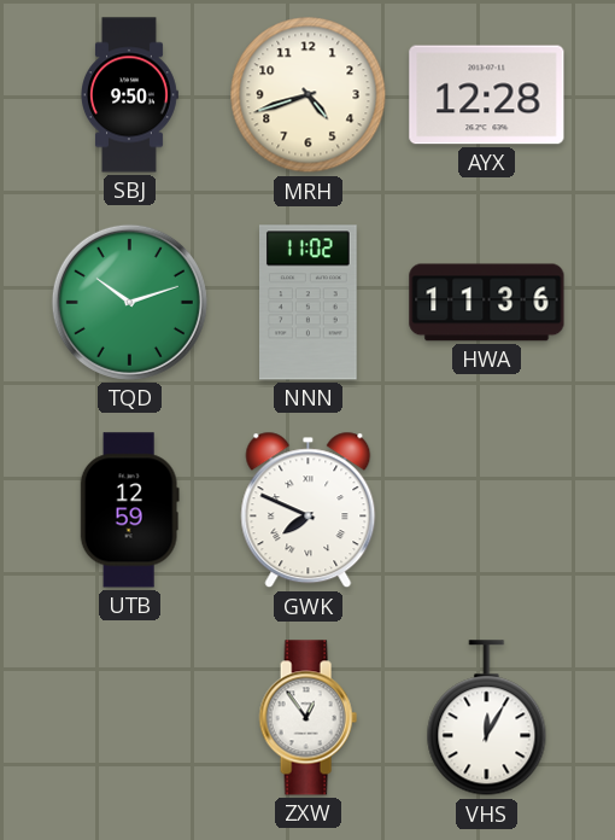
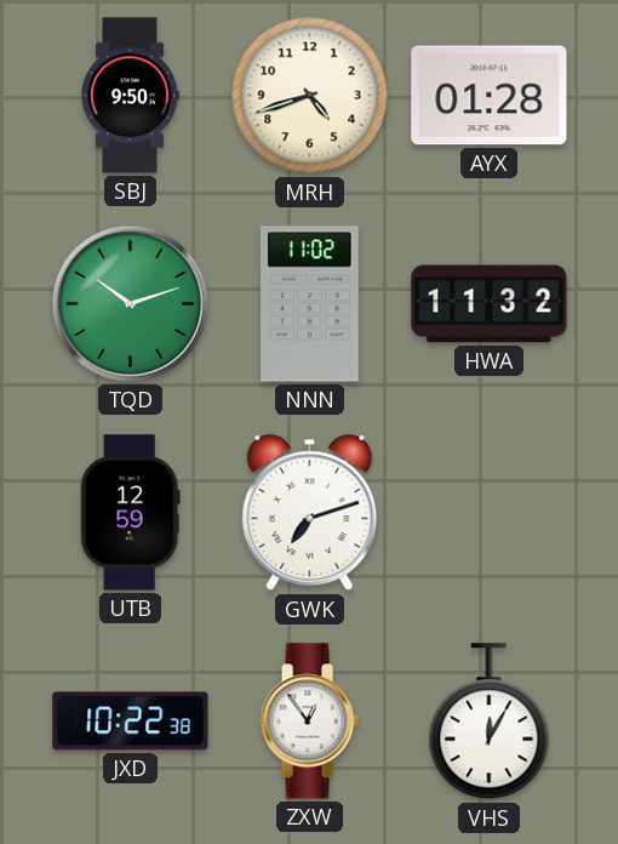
AYX: 12:28 -> 01:28 (490, 96)
HWA: 11:36 -> 11:32 (490, 304)
GWK: 7:49 -> 7:12 (310, 513)
JXD: none -> 10:22 (131, 722)
